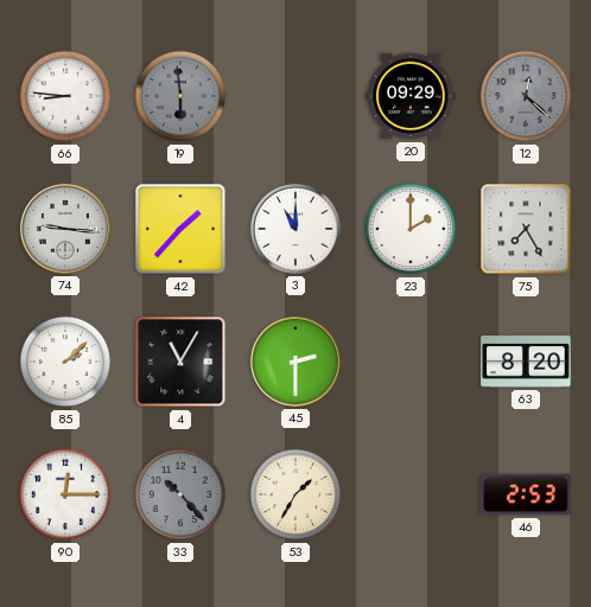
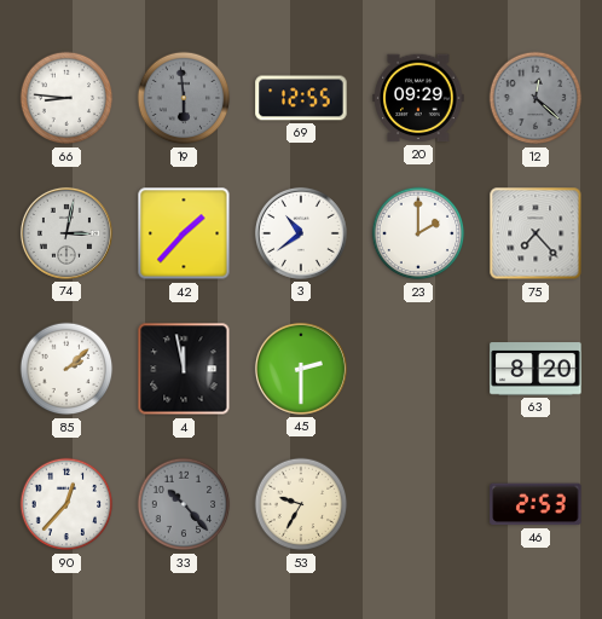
69: none -> 12:55 (301, 98)
74: 9:16 -> 3:02 (66, 233)
3: 11:00 -> 10:39 (301, 233)
75: 7:25 -> 7:23 (536, 233)
4: 11:05 -> 11:58 (184, 369)
90: 12:15 -> 12:37 (66, 504)
53: 1:35 -> 9:35 (301, 504)
